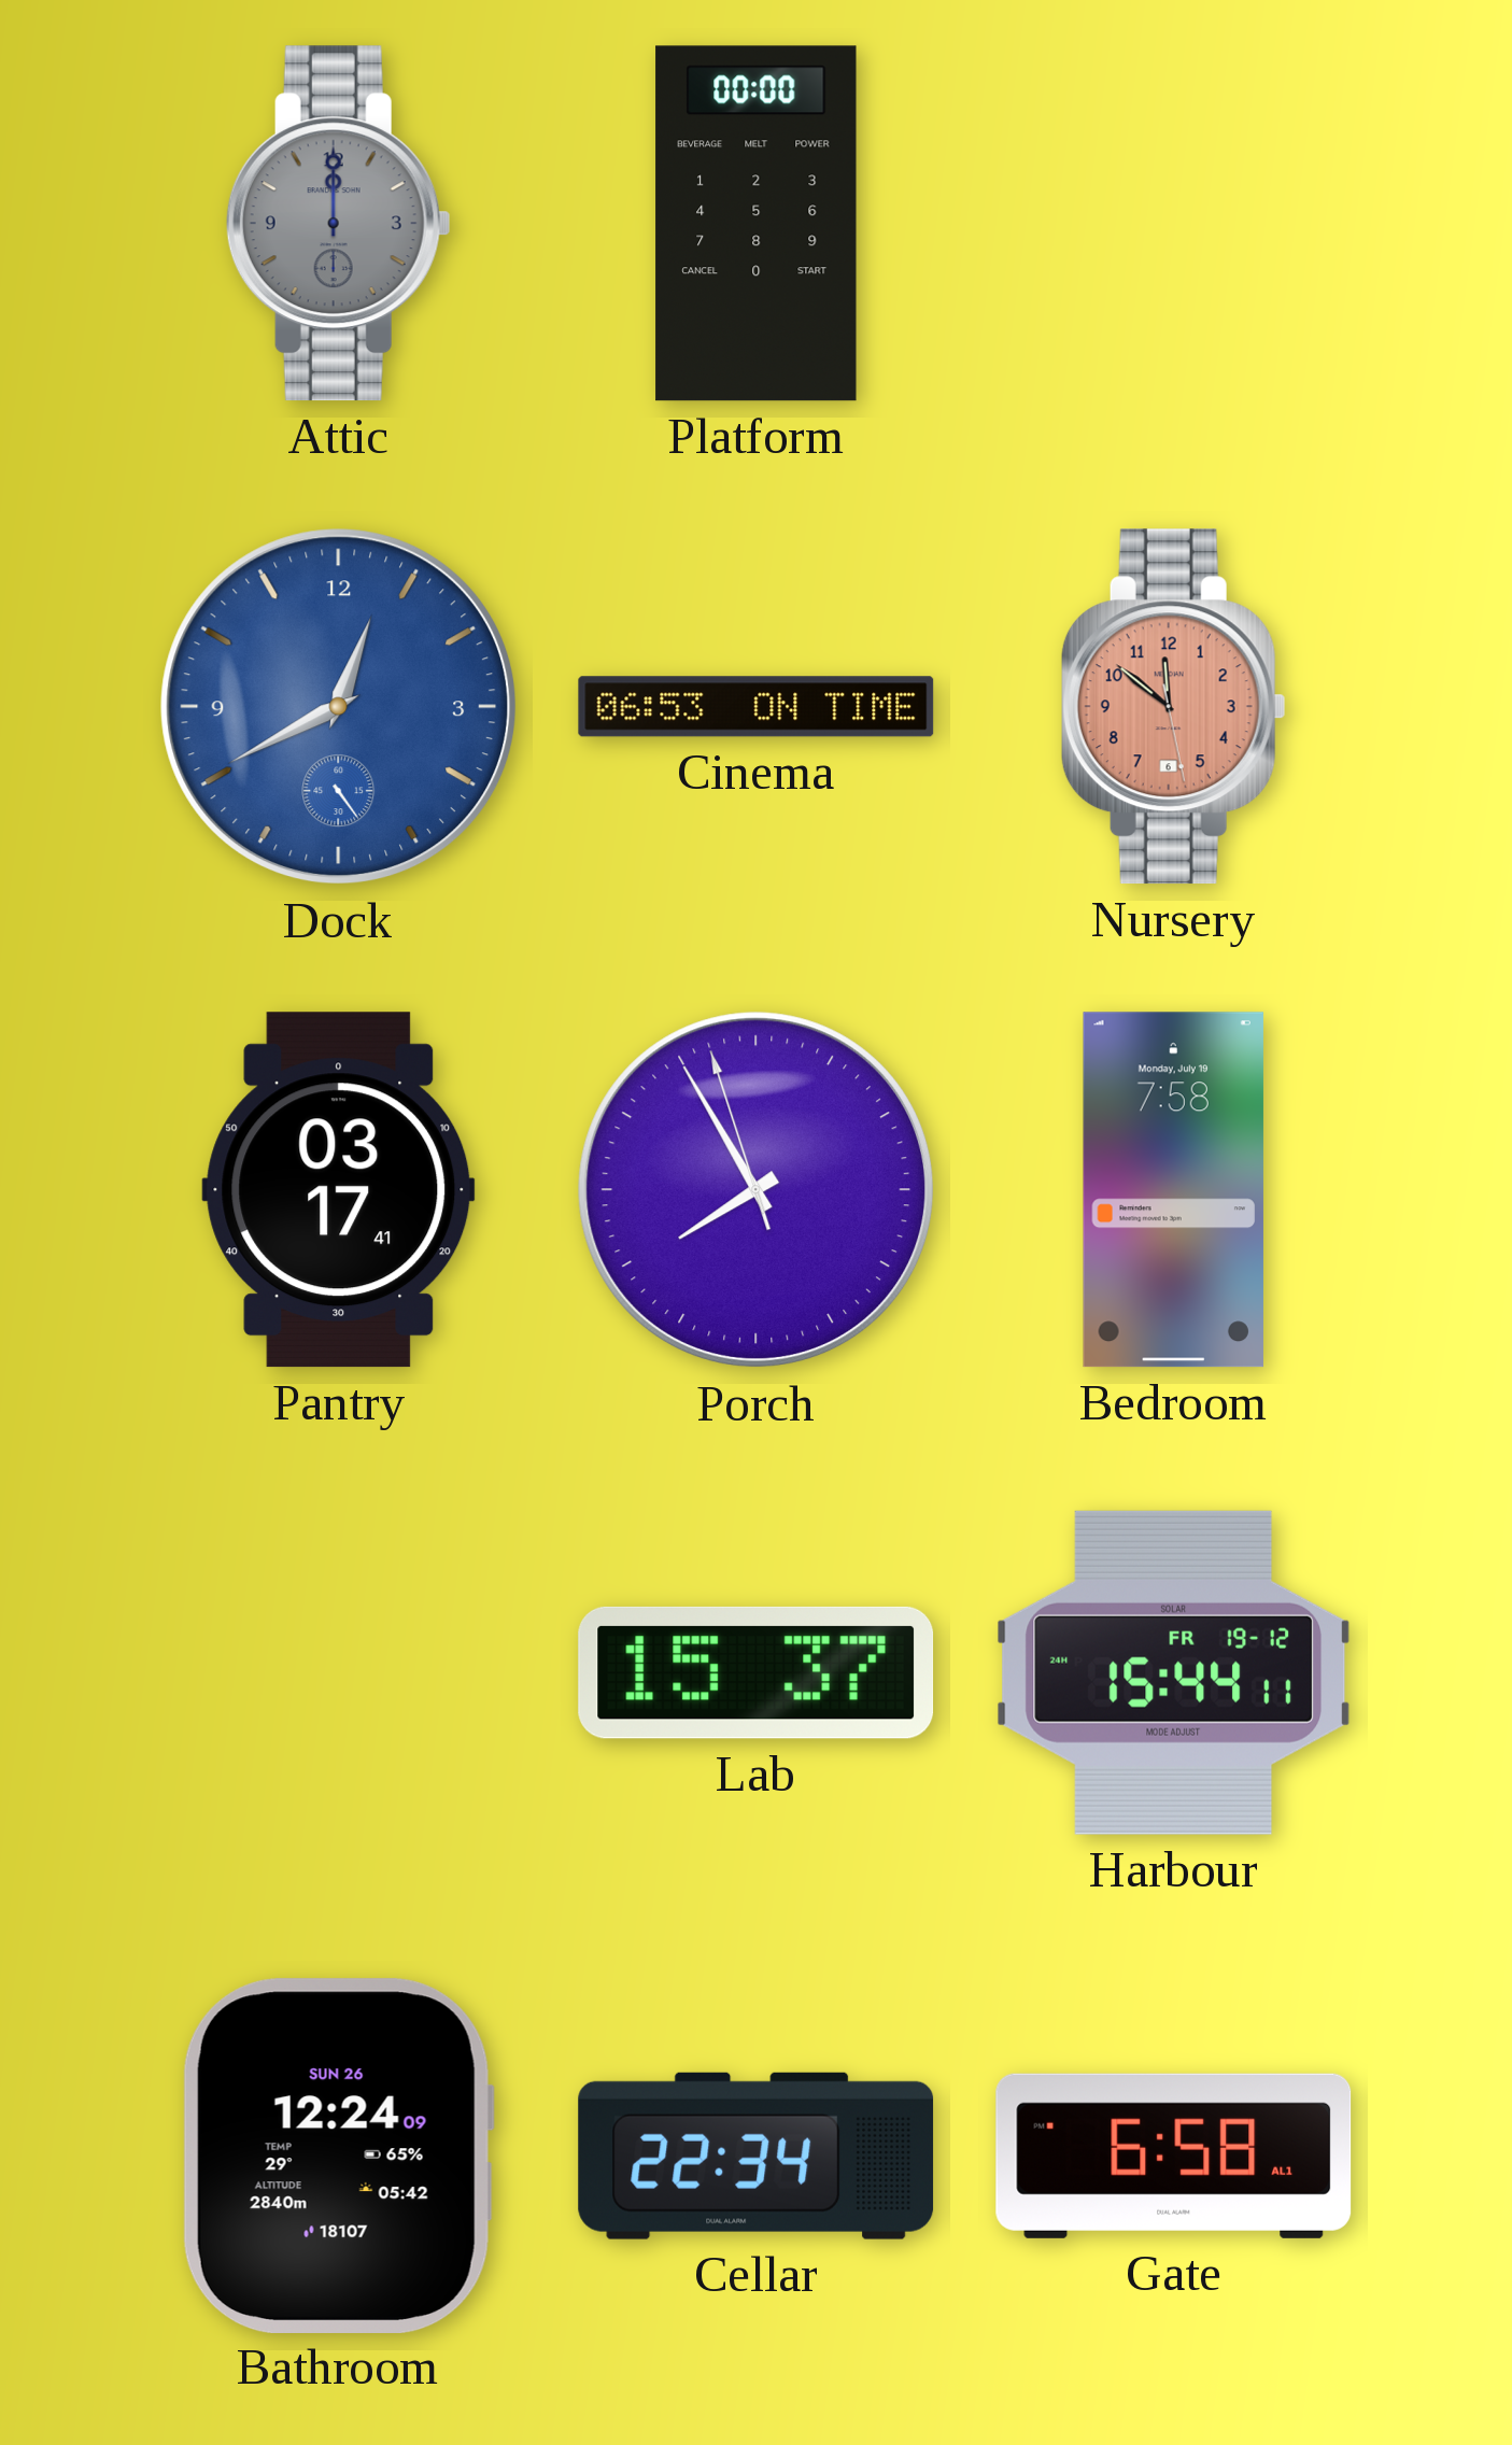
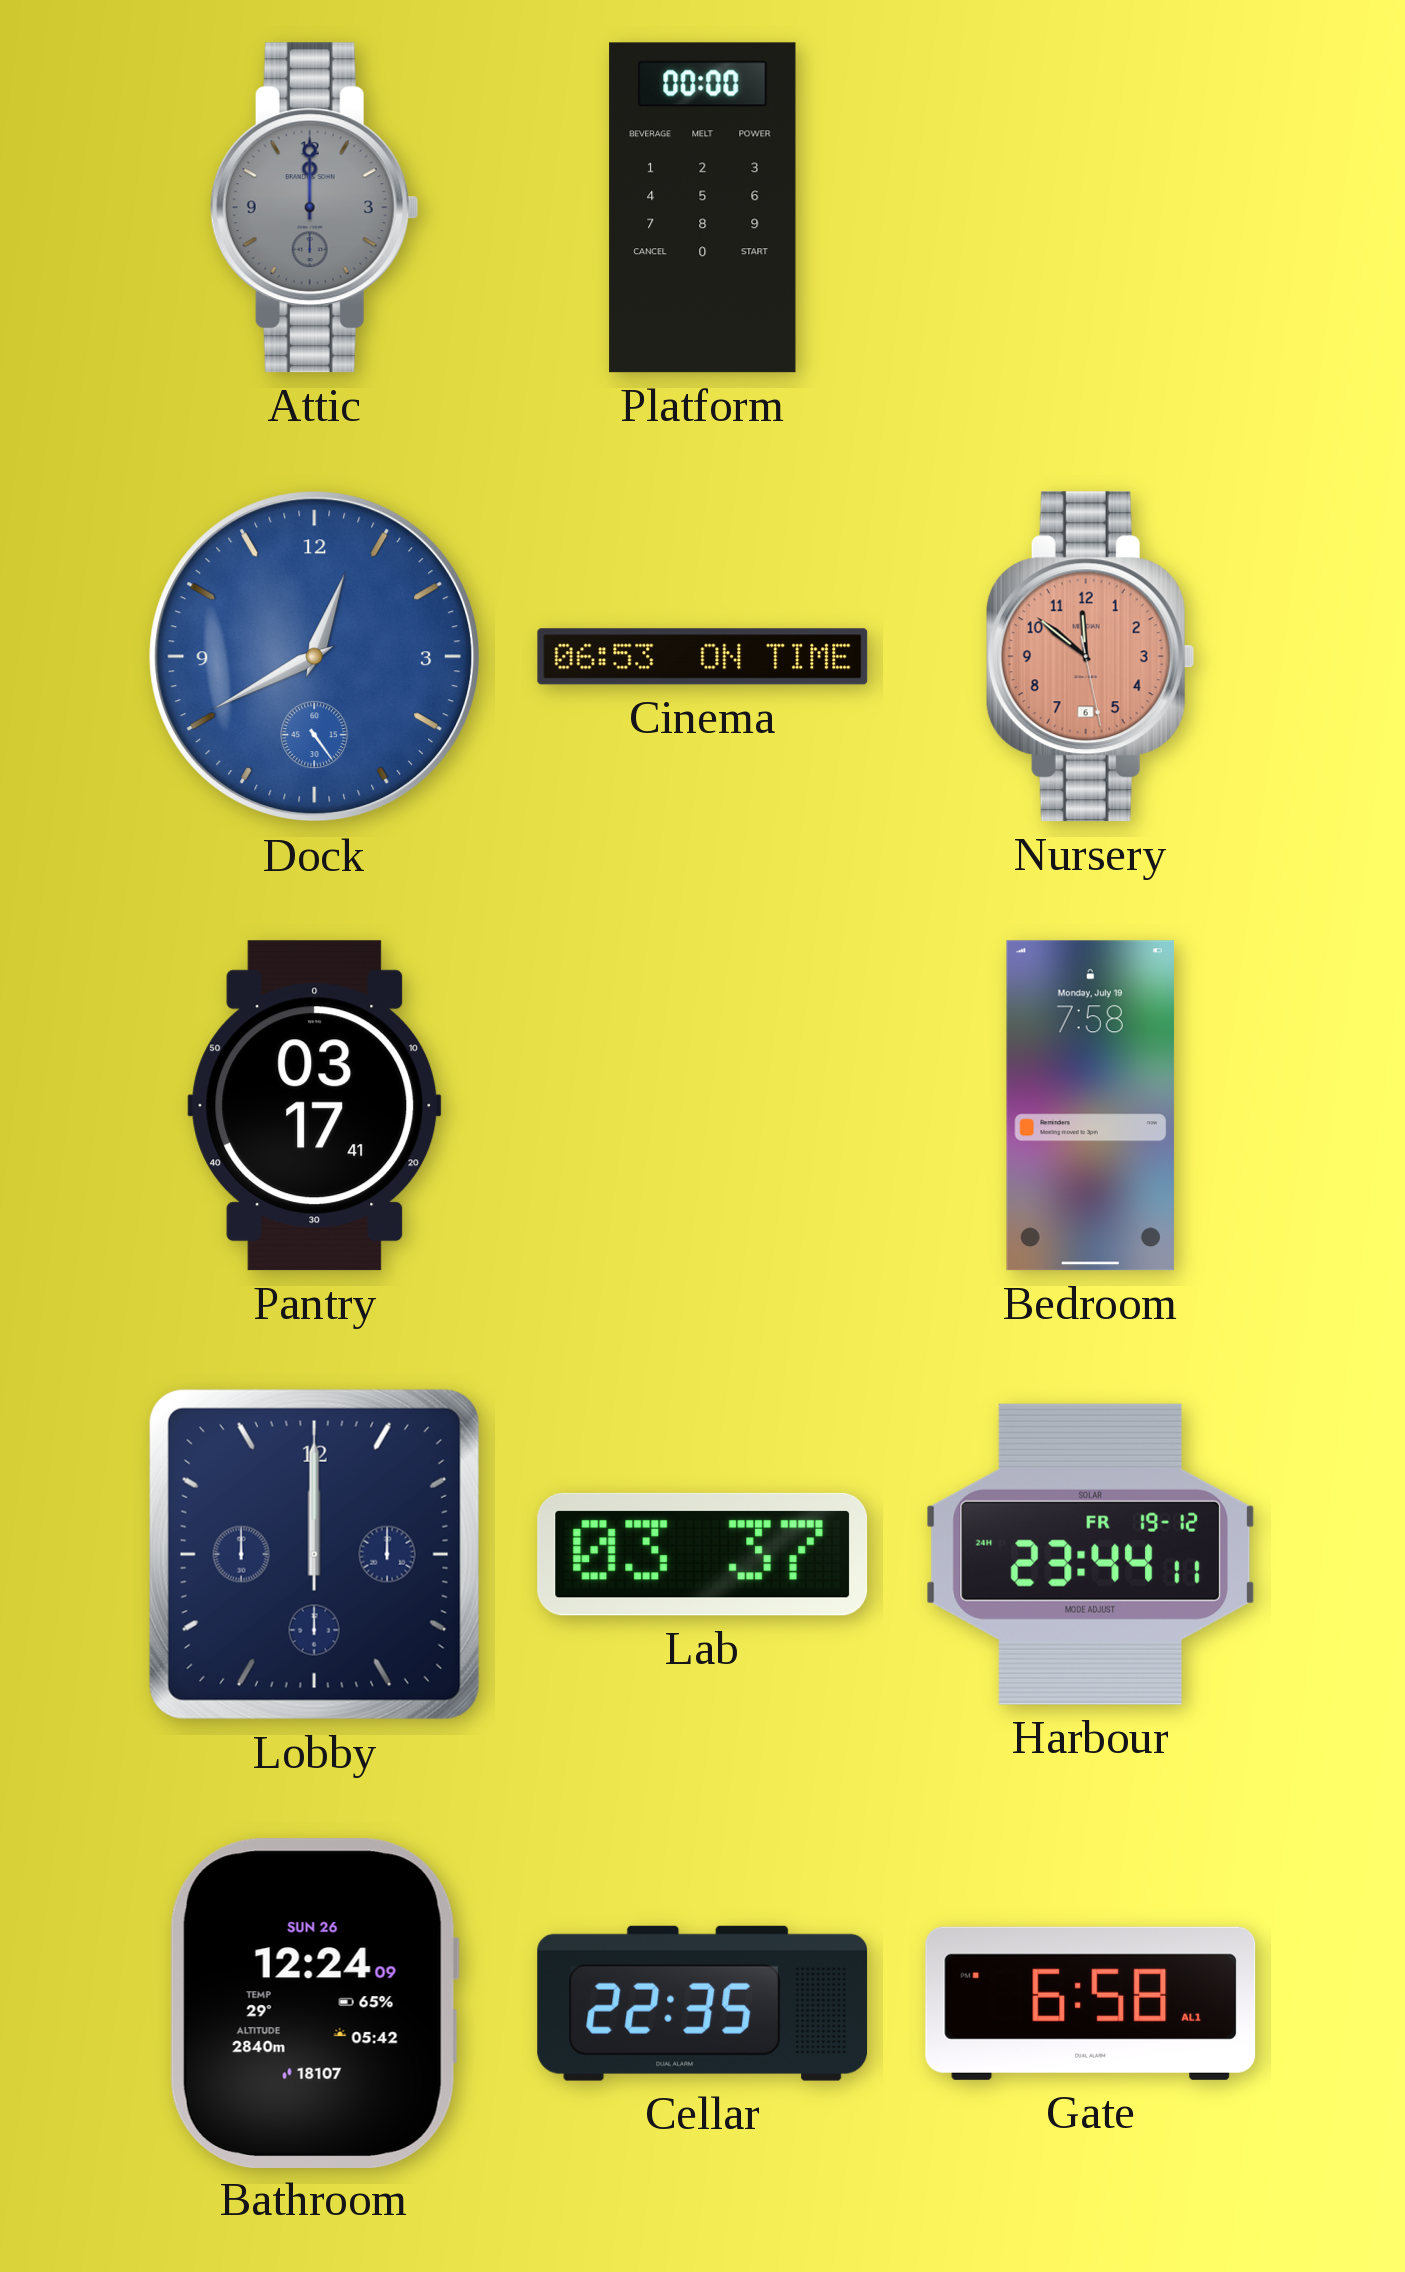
Porch: 7:54 -> none (757, 1190)
Lobby: none -> 12:00 (314, 1554)
Lab: 15:37 -> 03:37 (703, 1554)
Harbour: 15:44 -> 23:44 (1091, 1554)
Cellar: 22:34 -> 22:35 (703, 2003)
